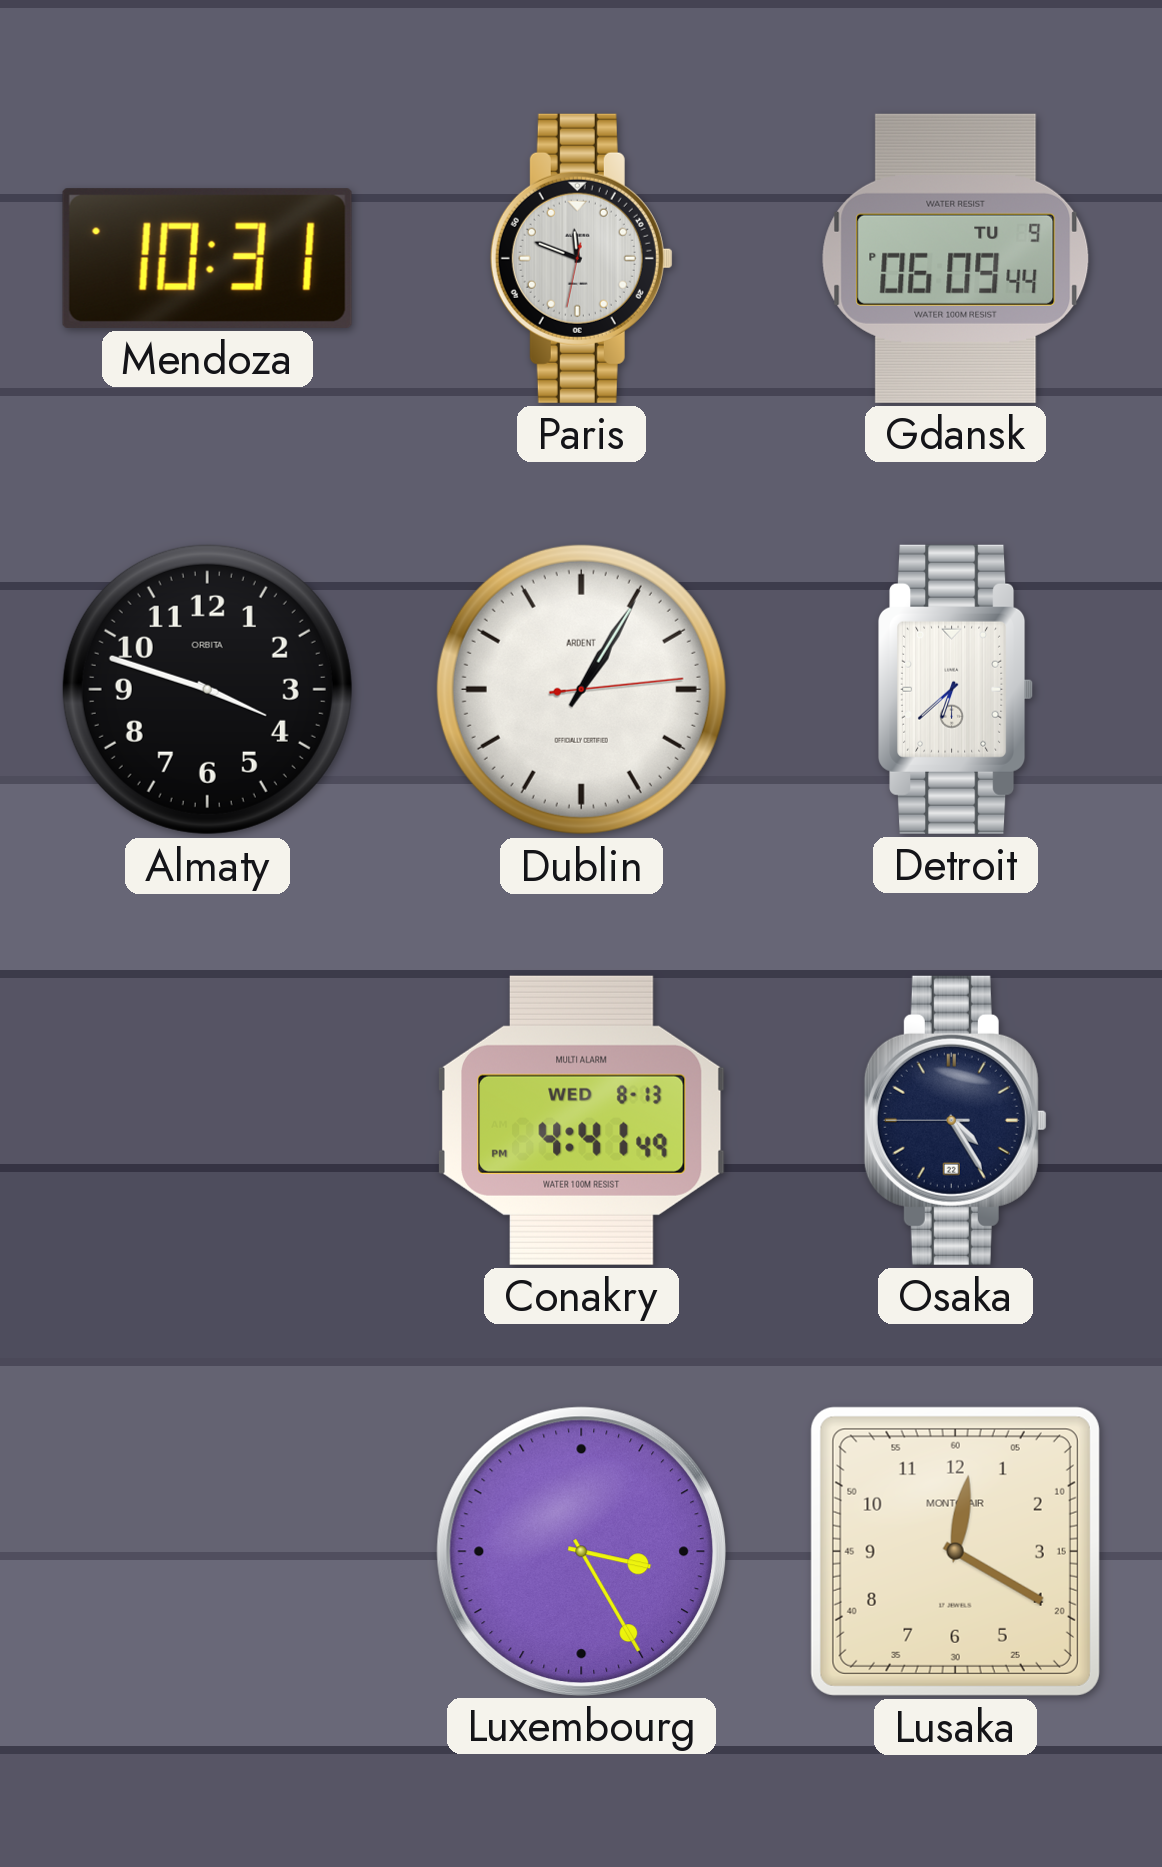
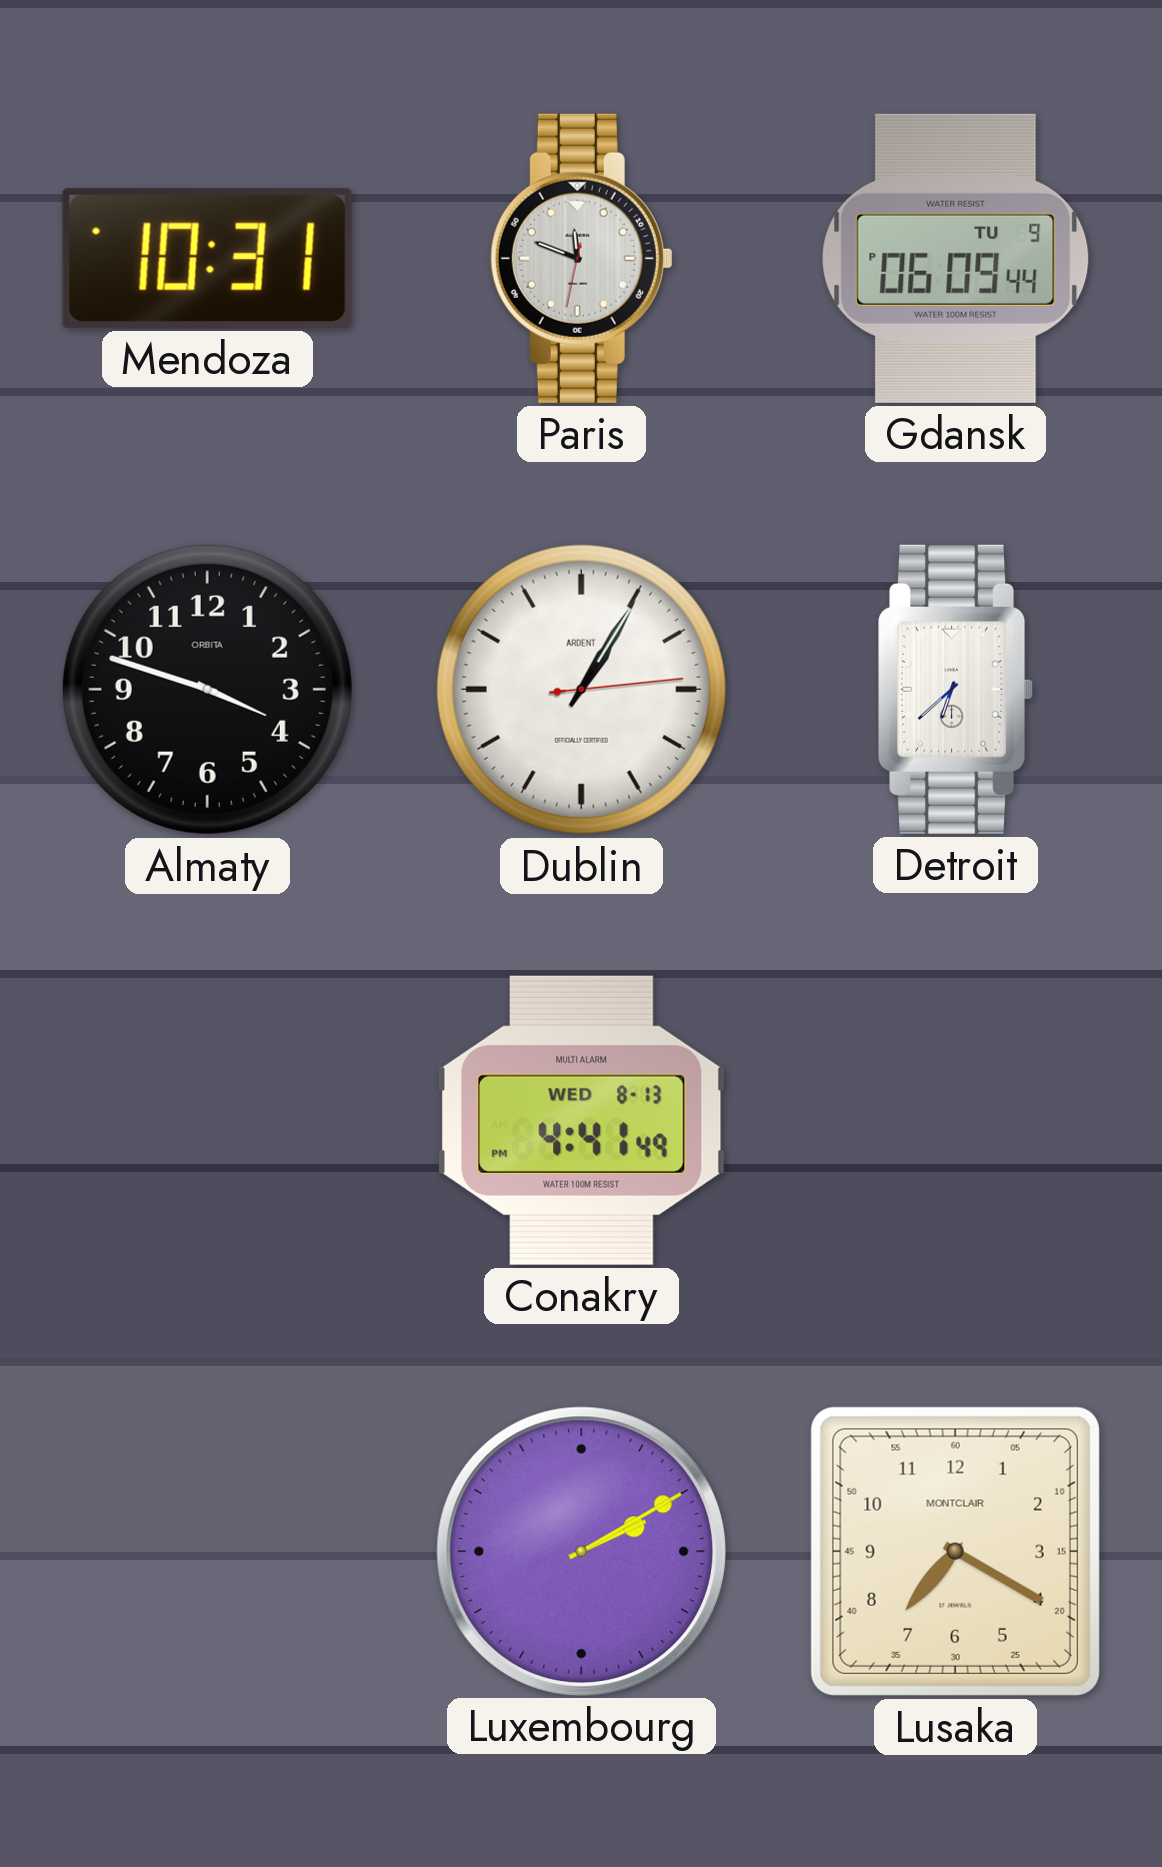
Osaka: 4:24 -> none (955, 1120)
Luxembourg: 3:25 -> 2:10 (581, 1551)
Lusaka: 12:20 -> 7:20 (955, 1551)
